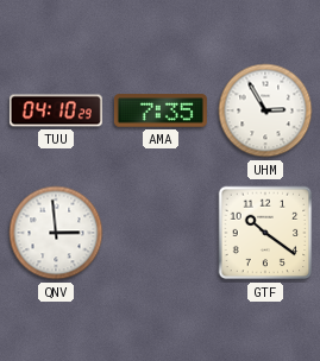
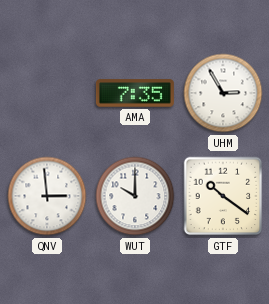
TUU: 04:10 -> none (56, 110)
WUT: none -> 10:00 (135, 196)
